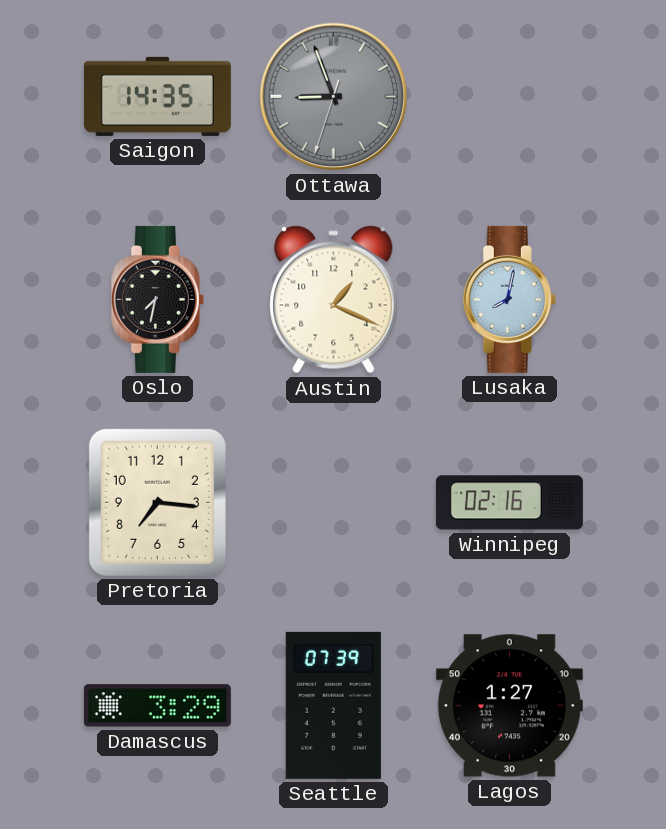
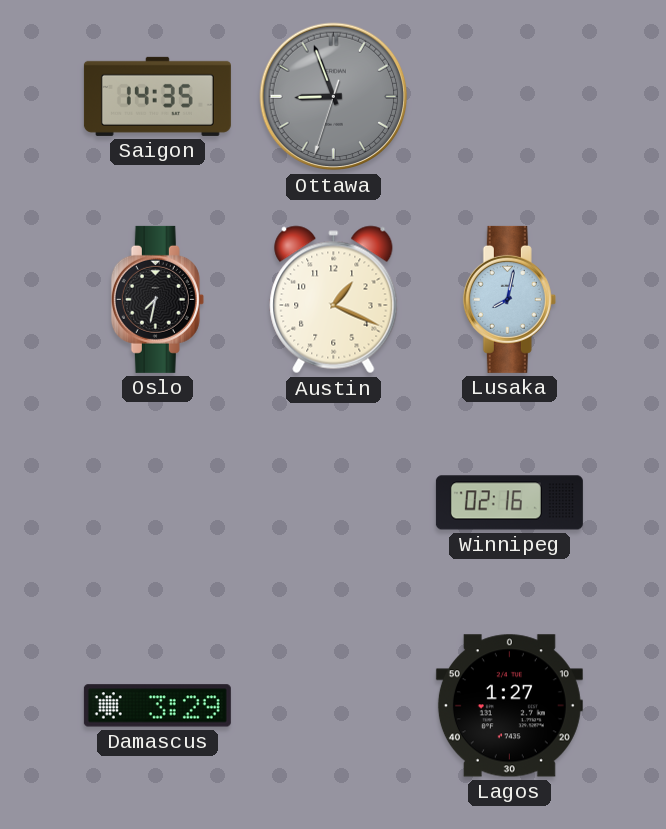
Pretoria: 7:16 -> none (157, 502)
Seattle: 07:39 -> none (333, 705)
